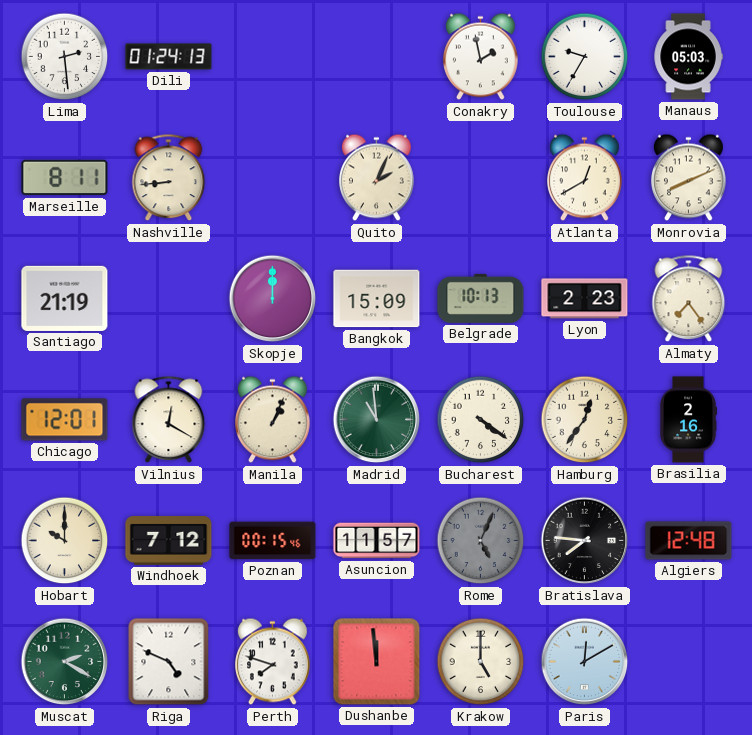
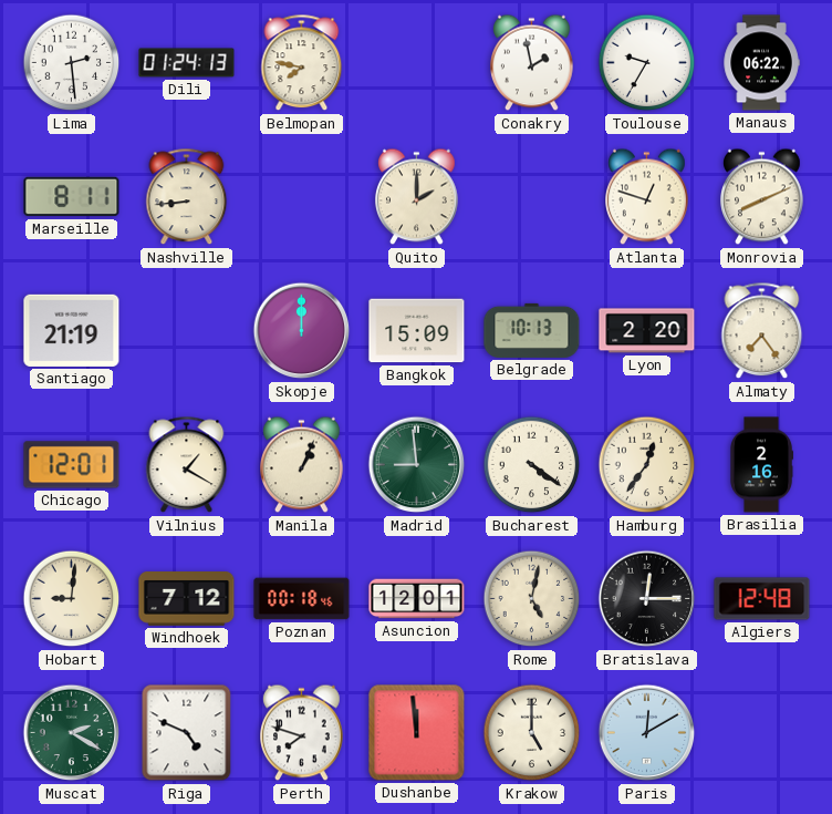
Belmopan: none -> 7:47 (302, 63)
Manaus: 05:03 -> 06:22 (761, 63)
Quito: 2:04 -> 2:00 (417, 197)
Atlanta: 12:40 -> 12:48 (647, 197)
Lyon: 2:23 -> 2:20 (647, 331)
Vilnius: 12:20 -> 1:20 (187, 465)
Madrid: 10:59 -> 8:59 (417, 465)
Hobart: 10:00 -> 9:01 (72, 599)
Poznan: 00:15 -> 00:18 (302, 599)
Asuncion: 11:57 -> 12:01 (417, 599)
Rome: 5:04 -> 5:02 (532, 599)
Rome dial: grey -> cream (532, 599)
Bratislava: 7:46 -> 12:15 (647, 599)
